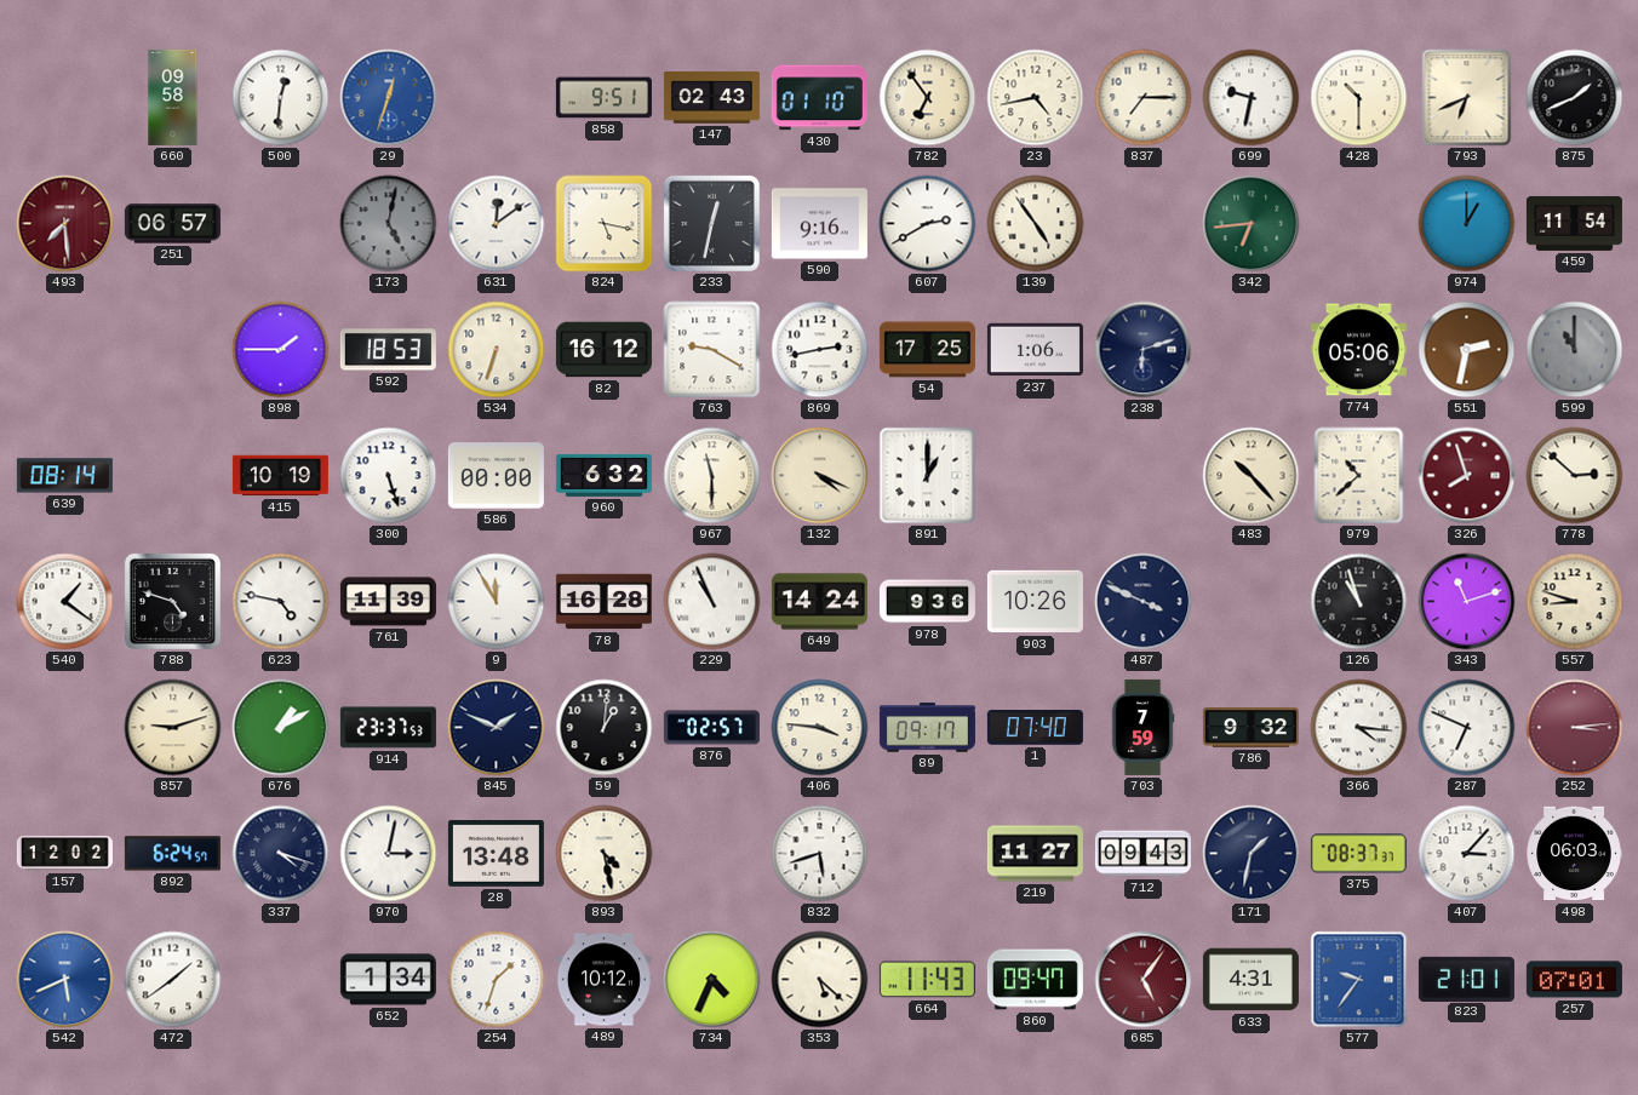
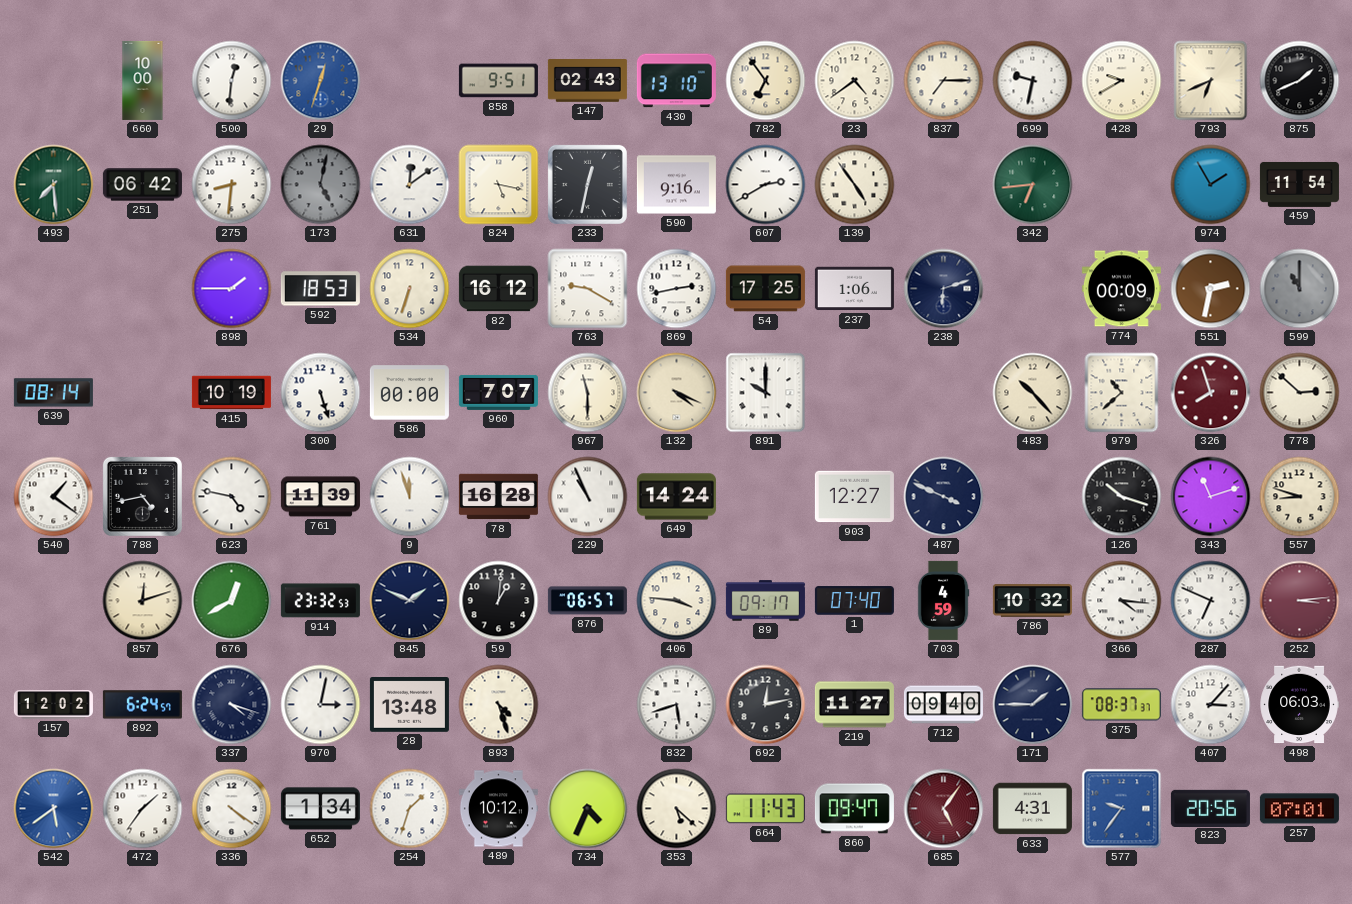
660: 09:58 -> 10:00 (143, 80)
430: 01:10 -> 13:10 (676, 81)
23: 4:43 -> 4:39 (855, 81)
428: 10:30 -> 9:40 (1122, 81)
493 dial: burgundy -> green (54, 185)
251: 06:57 -> 06:42 (142, 185)
275: none -> 8:31 (232, 185)
974: 1:00 -> 1:55 (1211, 185)
774: 05:06 -> 00:09 (1121, 289)
960: 6:32 -> 7:07 (498, 392)
891: 1:00 -> 10:00 (766, 393)
788: 4:48 -> 4:43 (142, 496)
9: 11:55 -> 11:57 (410, 497)
978: 9:36 -> none (927, 602)
903: 10:26 -> 12:27 (854, 497)
126: 10:57 -> 10:18 (1122, 497)
857: 9:12 -> 12:12 (143, 601)
676: 1:10 -> 12:40 (232, 601)
914: 23:37 -> 23:32 (320, 601)
876: 02:57 -> 06:57 (587, 601)
703: 7:59 -> 4:59 (943, 600)
786: 9:32 -> 10:32 (1032, 601)
893: 4:28 -> 4:27 (499, 705)
692: none -> 12:13 (766, 705)
712: 09:43 -> 09:40 (943, 705)
171: 1:32 -> 1:45 (1033, 705)
542: 5:41 -> 5:39 (54, 809)
472: 1:39 -> 1:36 (143, 809)
336: none -> 4:21 (232, 809)
823: 21:01 -> 20:56 (1210, 808)
